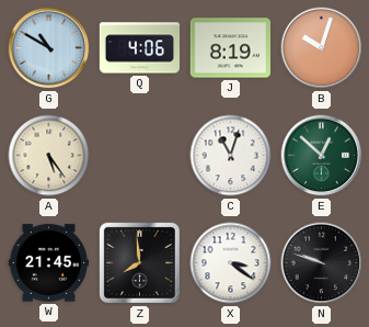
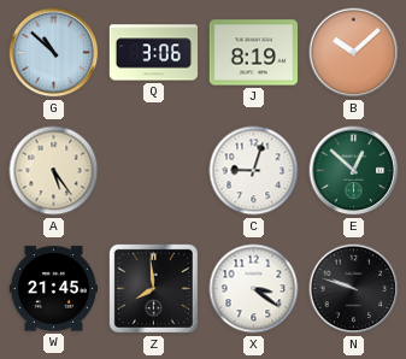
G: 10:50 -> 10:52 (54, 53)
Q: 4:06 -> 3:06 (154, 53)
B: 10:03 -> 10:08 (354, 53)
C: 11:03 -> 9:03 (254, 171)
